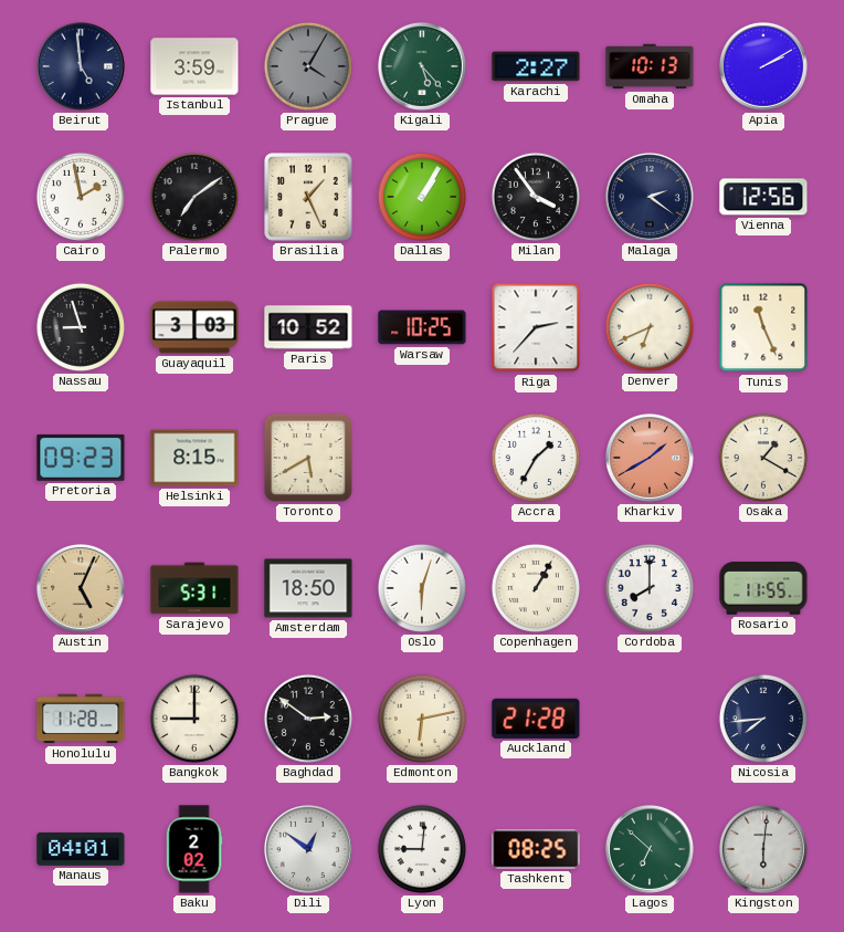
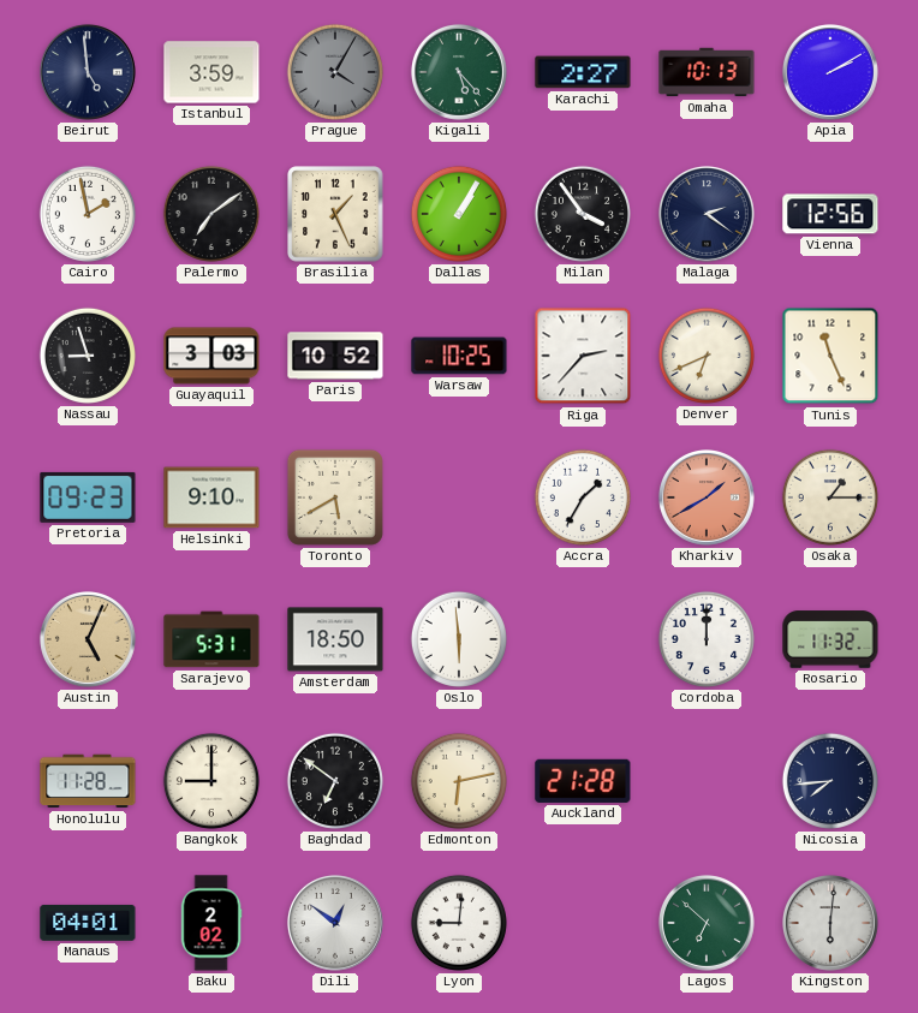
Helsinki: 8:15 -> 9:10 (211, 497)
Osaka: 1:20 -> 1:15 (830, 497)
Oslo: 6:03 -> 5:59 (459, 639)
Copenhagen: 1:05 -> none (536, 588)
Cordoba: 8:00 -> 12:00 (707, 639)
Rosario: 11:55 -> 11:32 (830, 639)
Baghdad: 2:51 -> 6:51 (335, 781)
Tashkent: 08:25 -> none (536, 849)
